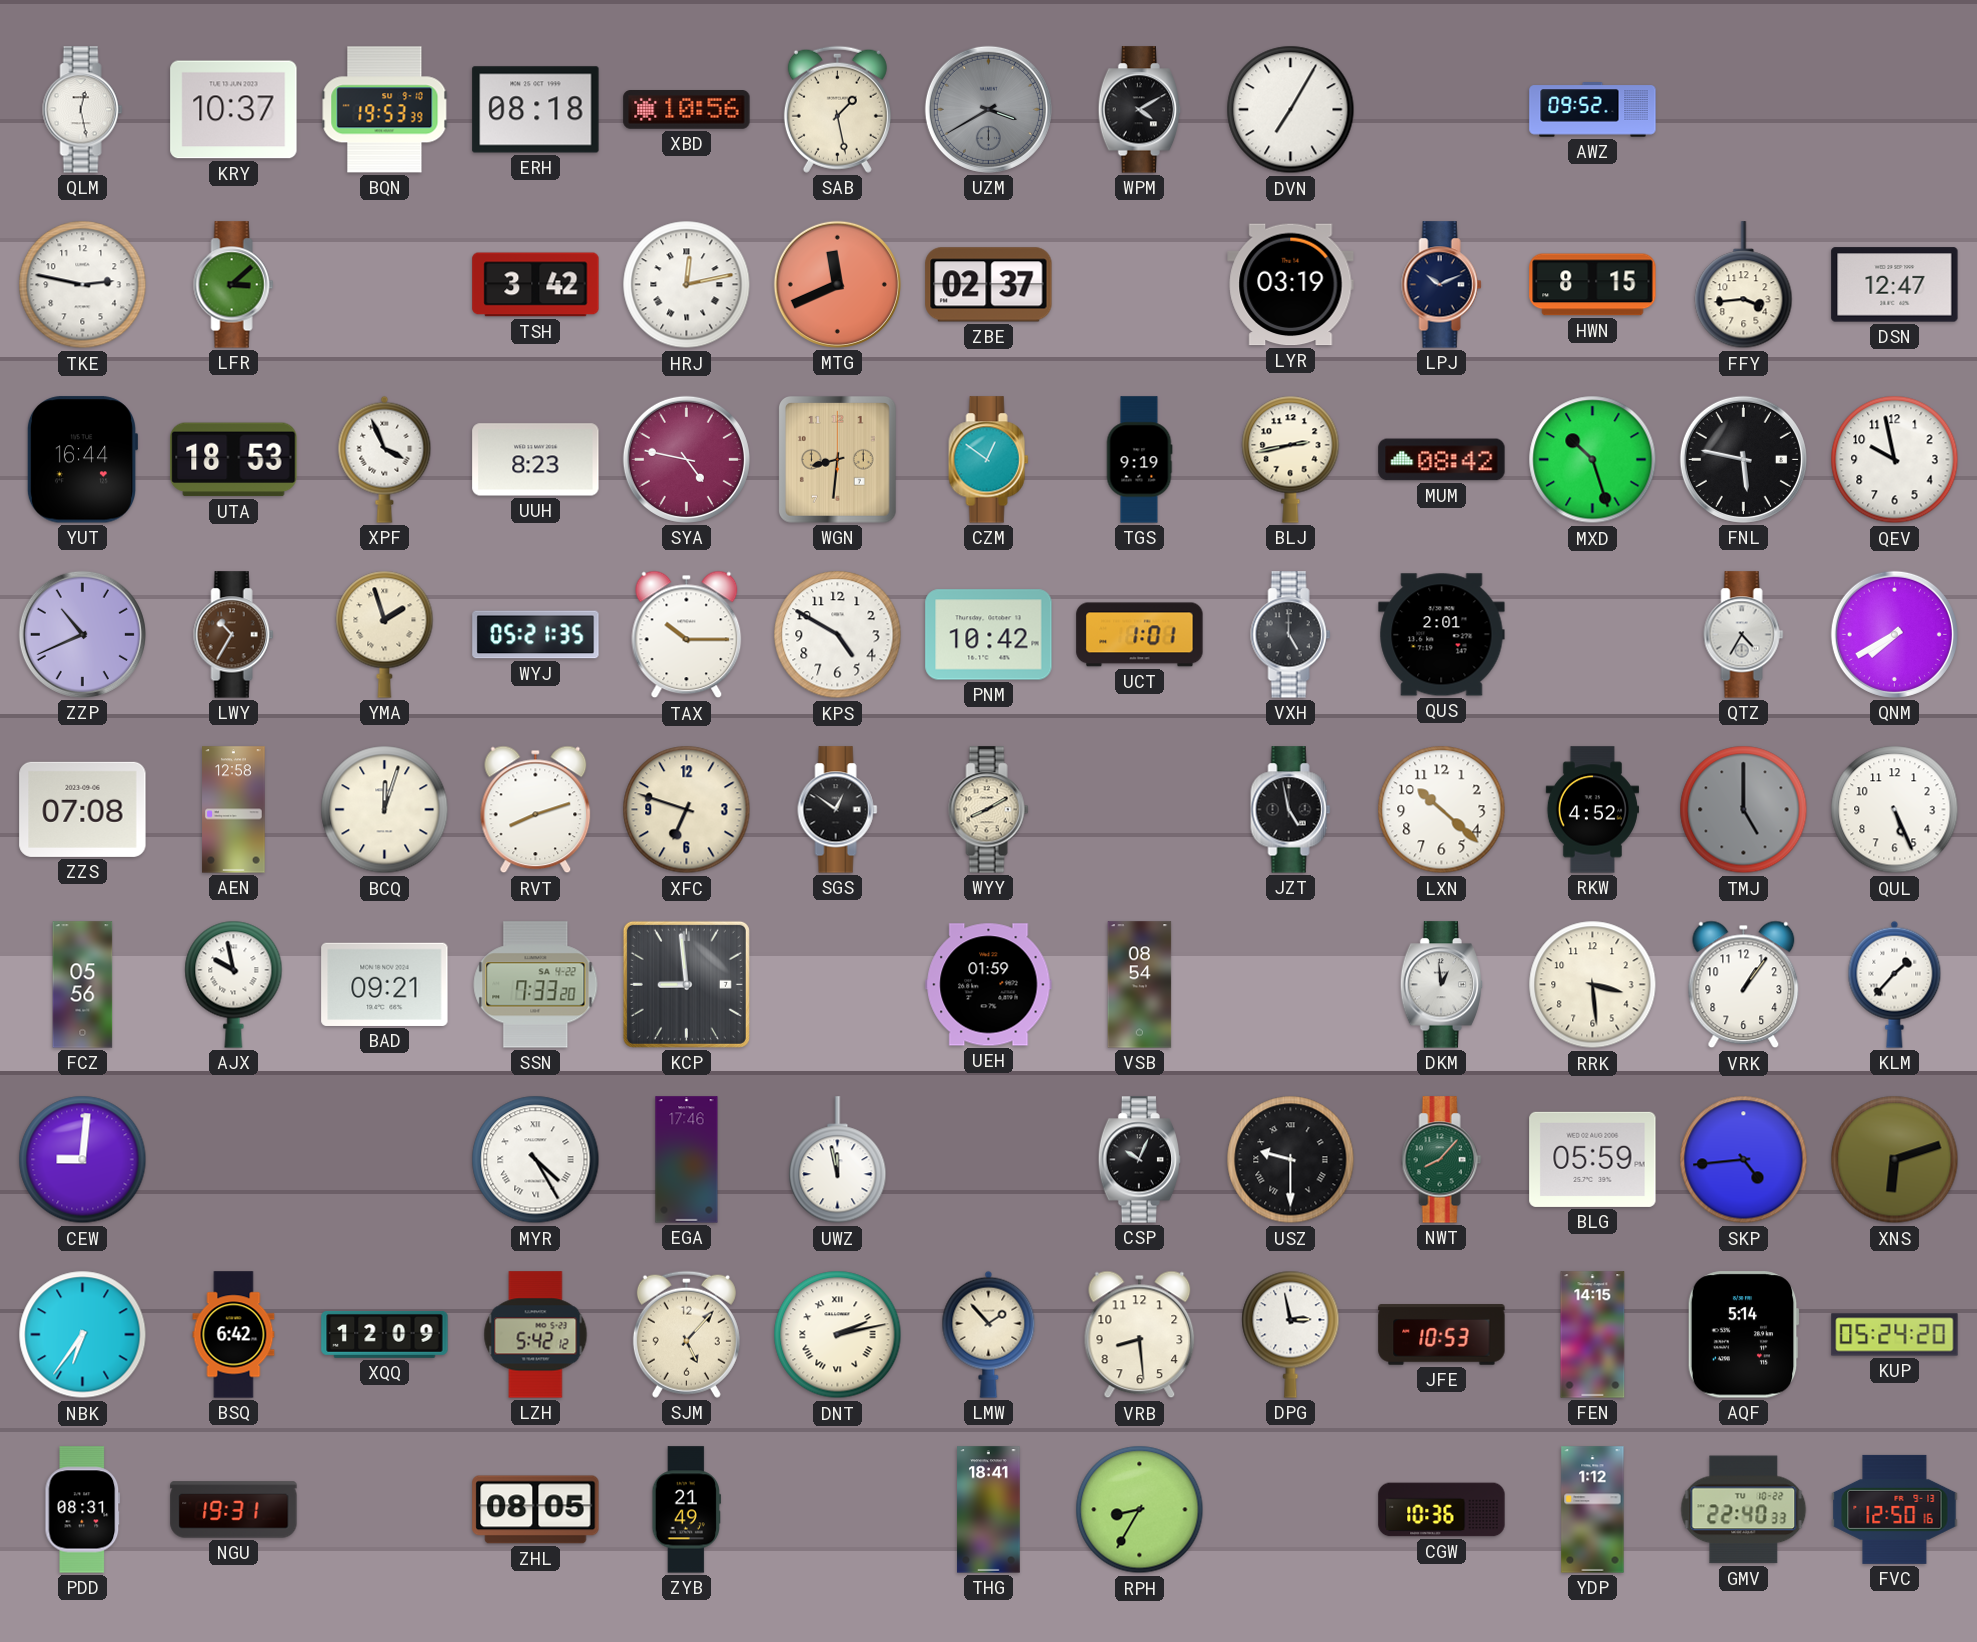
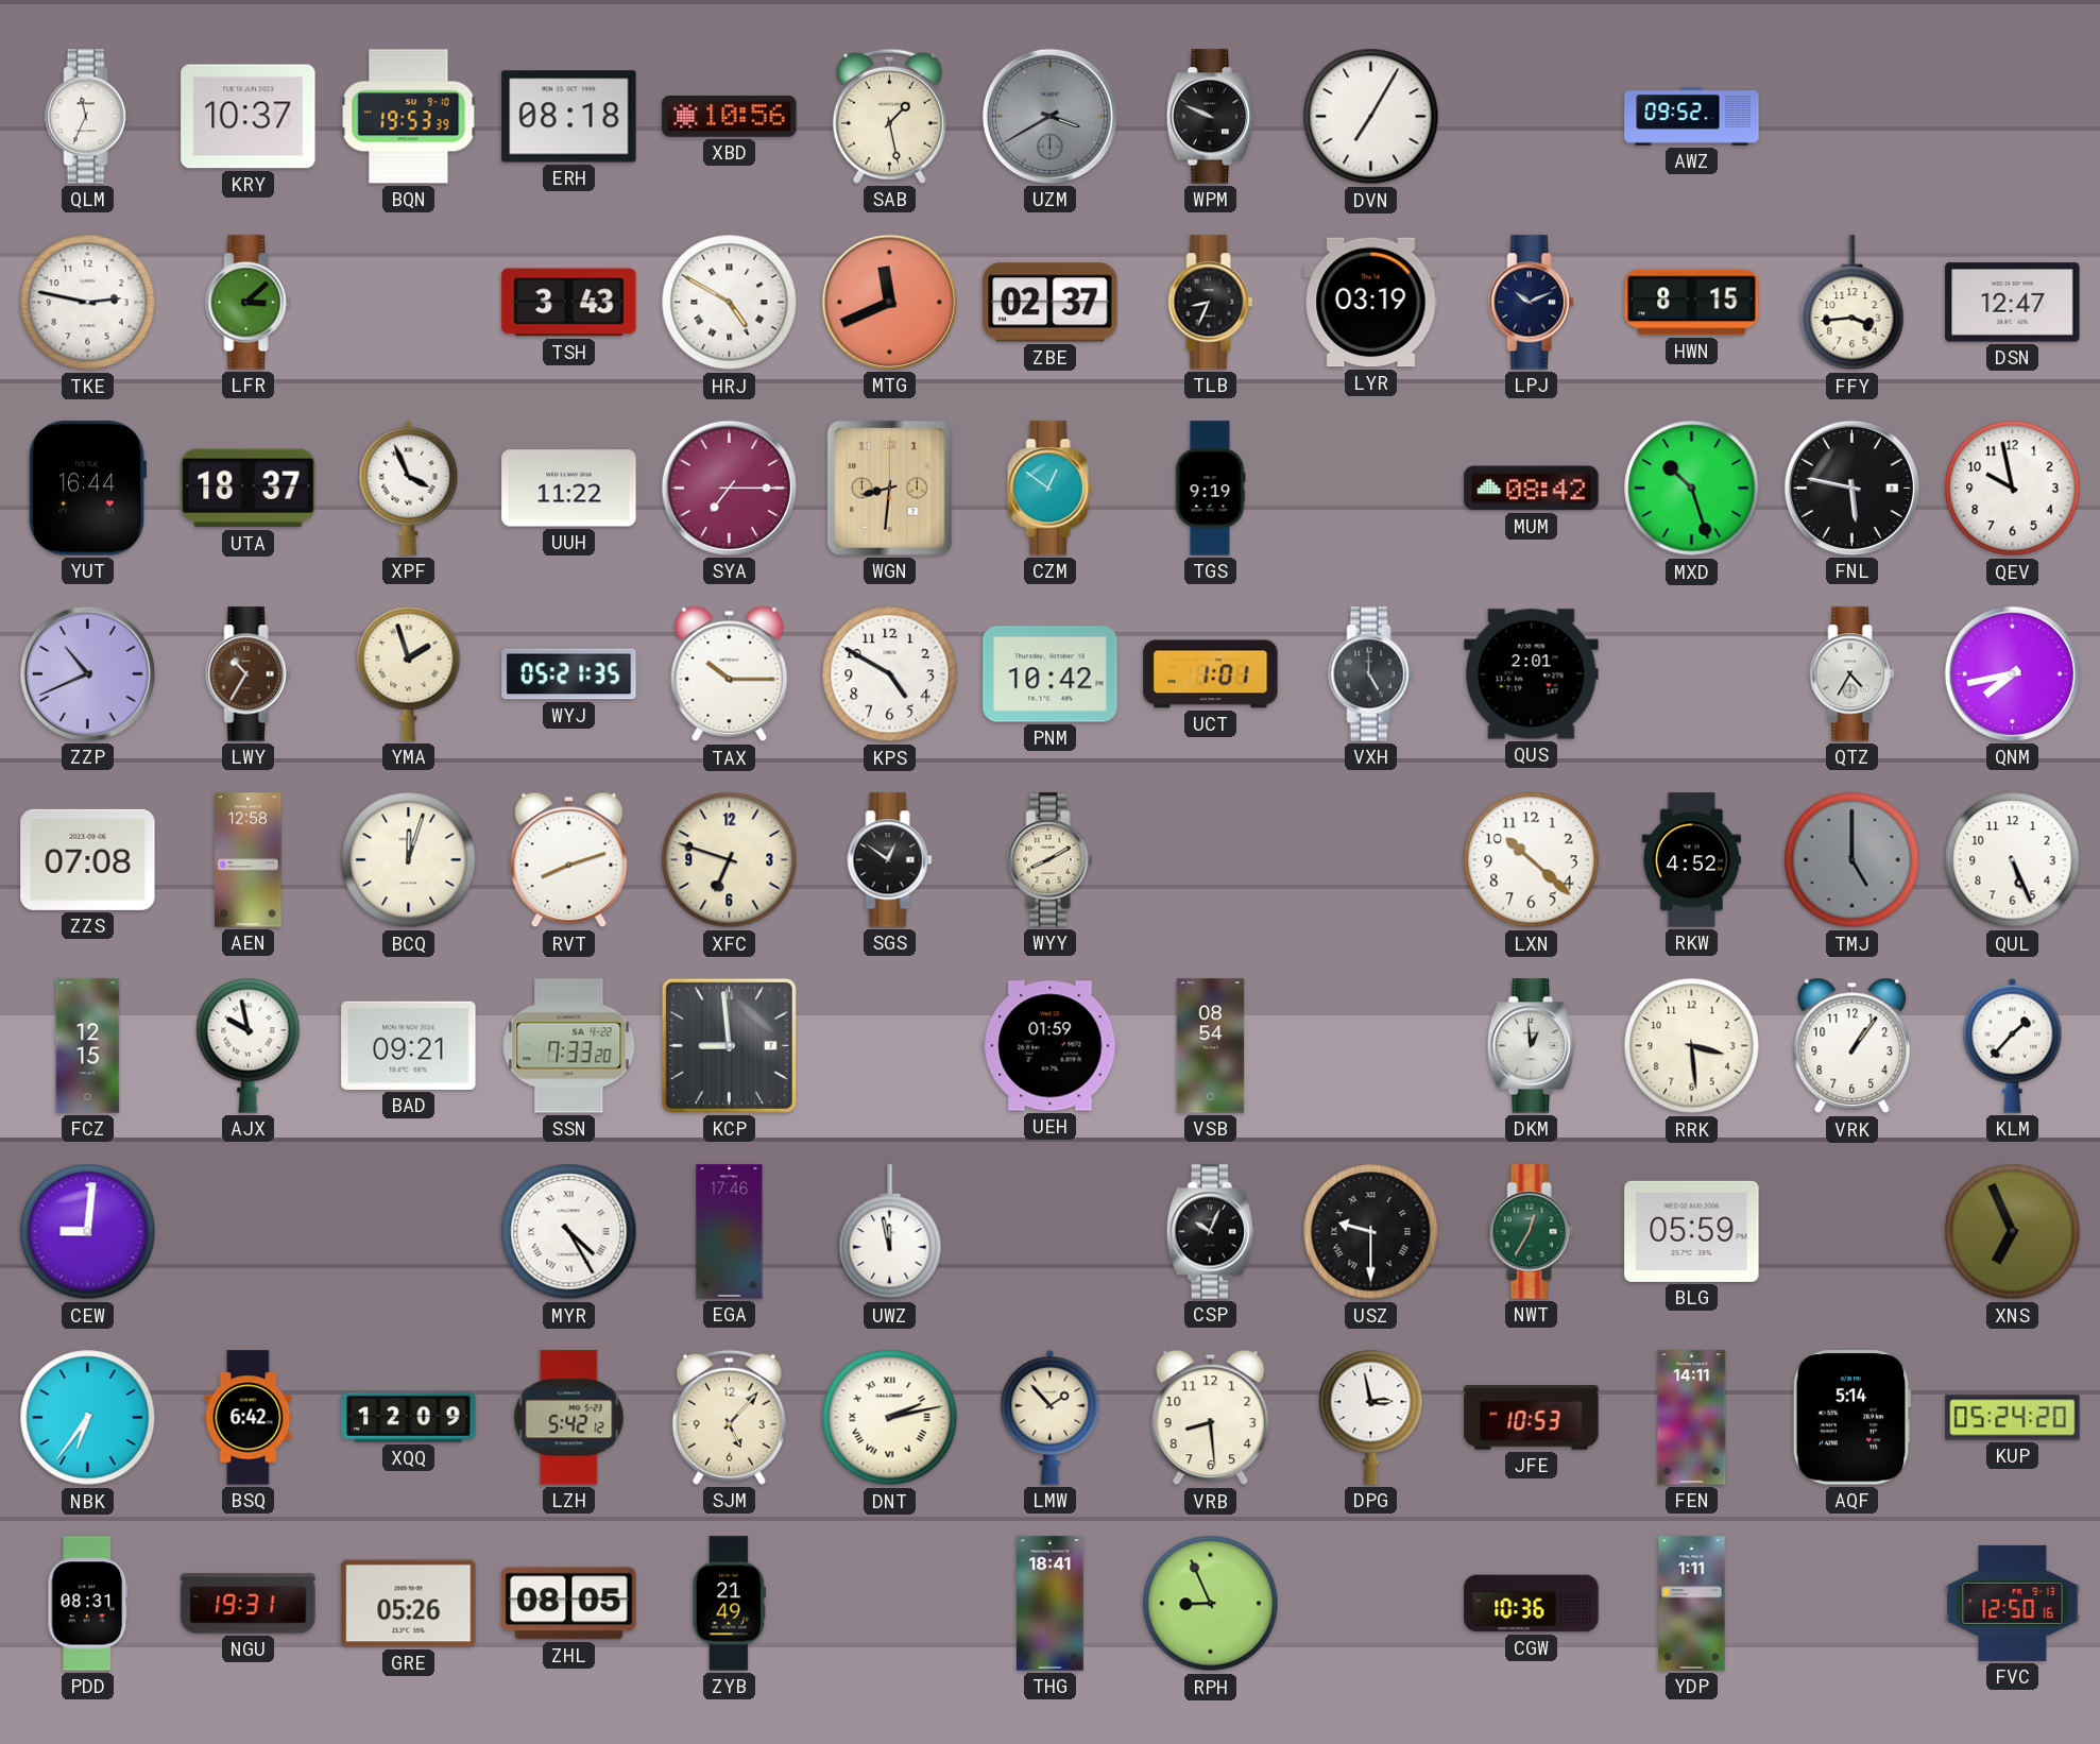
QLM: 12:28 -> 11:34 (88, 117)
WPM: 4:10 -> 9:49 (1211, 117)
TSH: 3:42 -> 3:43 (569, 303)
HRJ: 12:13 -> 4:50 (730, 303)
TLB: none -> 8:34 (1211, 303)
UTA: 18:53 -> 18:37 (249, 489)
UUH: 8:23 -> 11:22 (569, 489)
SYA: 4:47 -> 7:15 (729, 488)
BLJ: 2:43 -> none (1291, 459)
QNM: 7:40 -> 7:43 (2012, 673)
JZT: 4:58 -> none (1291, 810)
FCZ: 05:56 -> 12:15 (88, 1046)
NWT: 8:07 -> 12:35 (1532, 1232)
SKP: 4:44 -> none (1744, 1160)
XNS: 6:12 -> 6:56 (2013, 1232)
FEN: 14:15 -> 14:11 (1692, 1418)
GRE: none -> 05:26 (409, 1604)
RPH: 8:35 -> 8:56 (1211, 1604)
YDP: 1:12 -> 1:11 (1692, 1604)
GMV: 22:40 -> none (1744, 1510)
